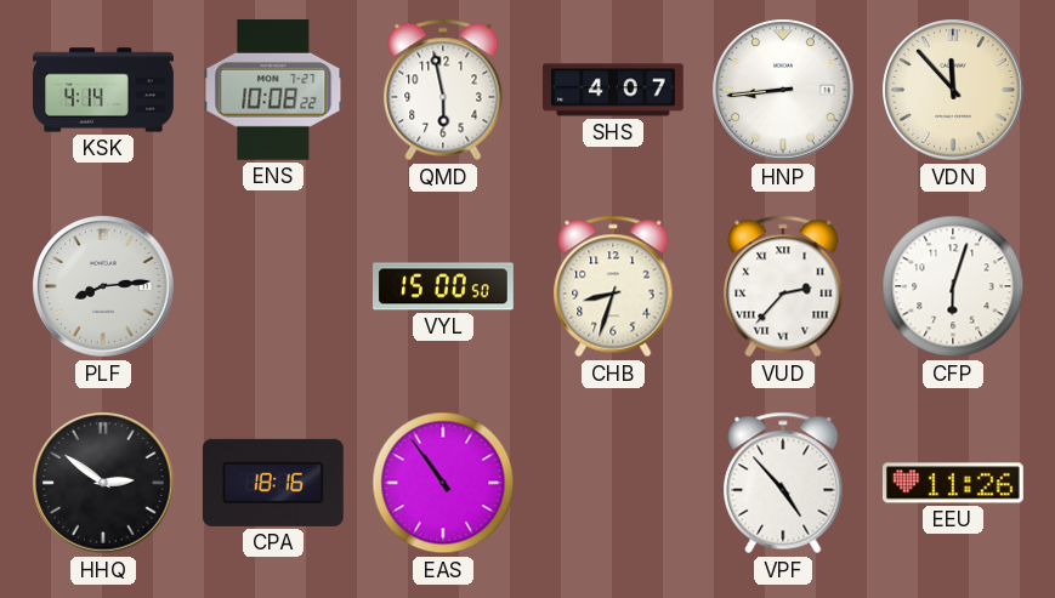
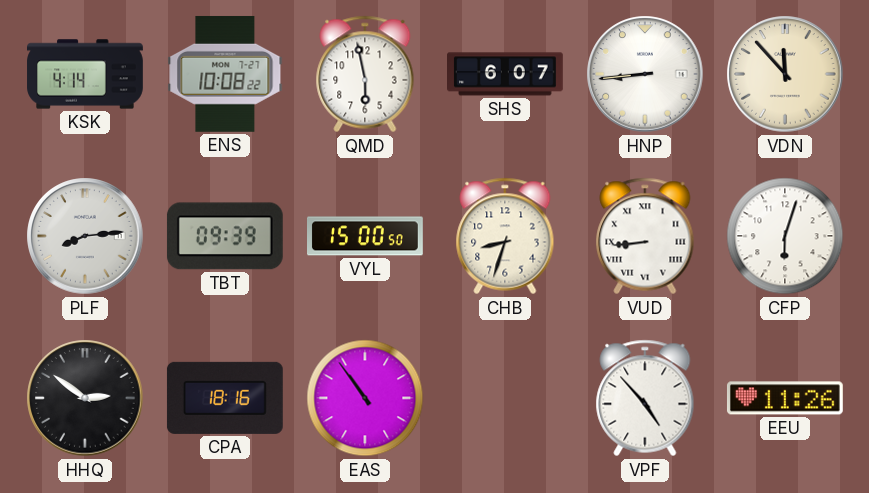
SHS: 4:07 -> 6:07 (506, 74)
TBT: none -> 09:39 (225, 236)
VUD: 2:37 -> 8:44 (645, 236)
